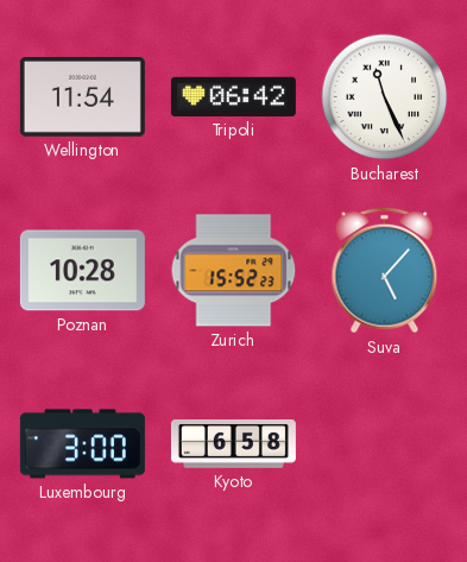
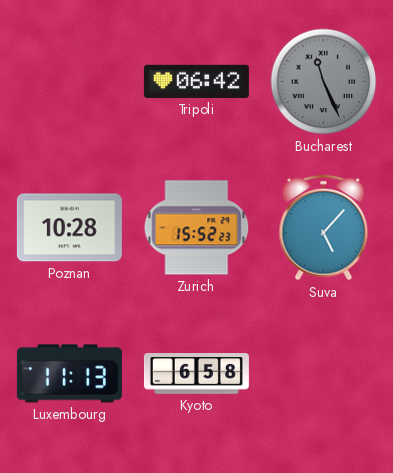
Wellington: 11:54 -> none (82, 96)
Bucharest dial: white -> grey (324, 82)
Luxembourg: 3:00 -> 11:13 (69, 374)
